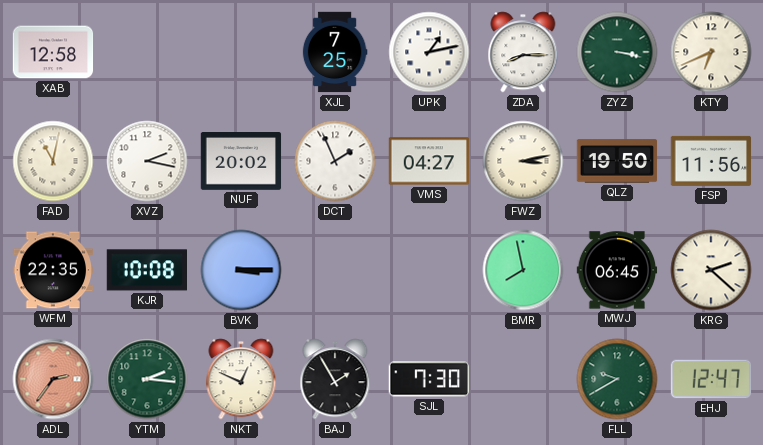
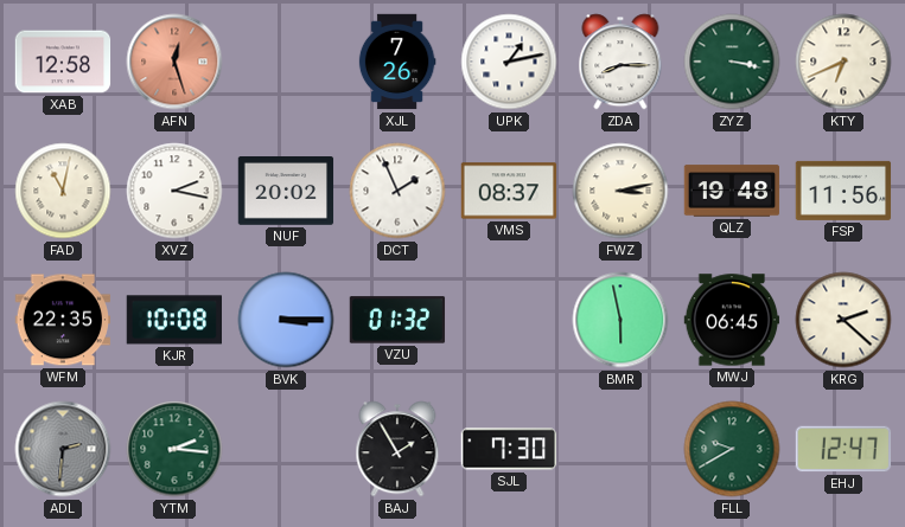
AFN: none -> 12:27 (174, 62)
XJL: 7:25 -> 7:26 (397, 62)
VMS: 04:27 -> 08:37 (509, 191)
QLZ: 19:50 -> 19:48 (732, 191)
VZU: none -> 01:32 (397, 320)
BMR: 7:58 -> 5:58 (620, 320)
ADL: 2:36 -> 2:31 (63, 449)
ADL dial: salmon -> grey (63, 449)
NKT: 12:49 -> none (241, 379)
